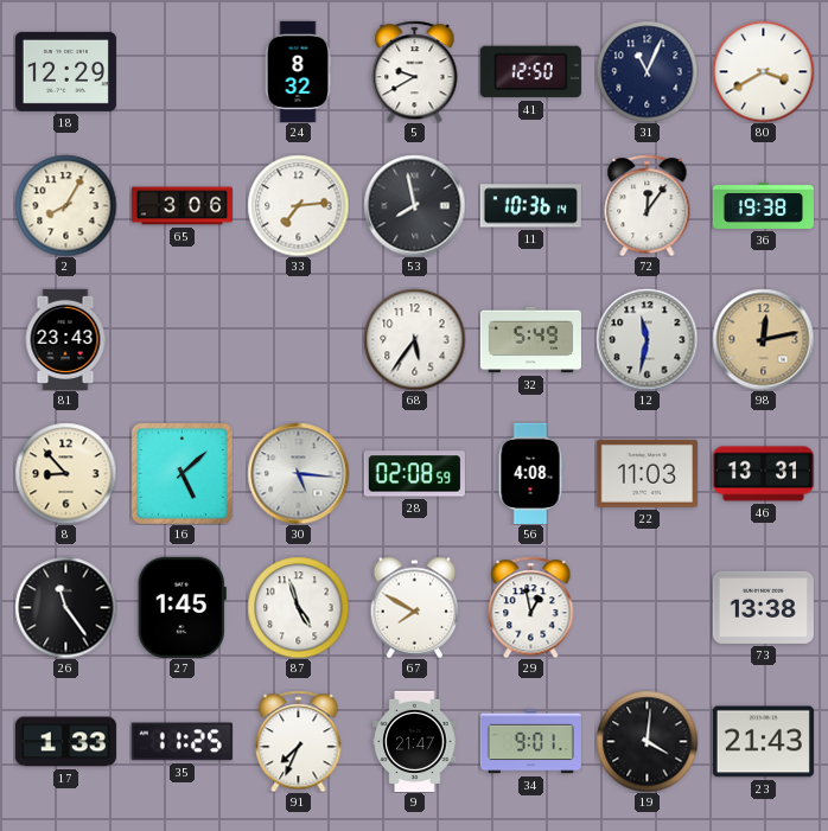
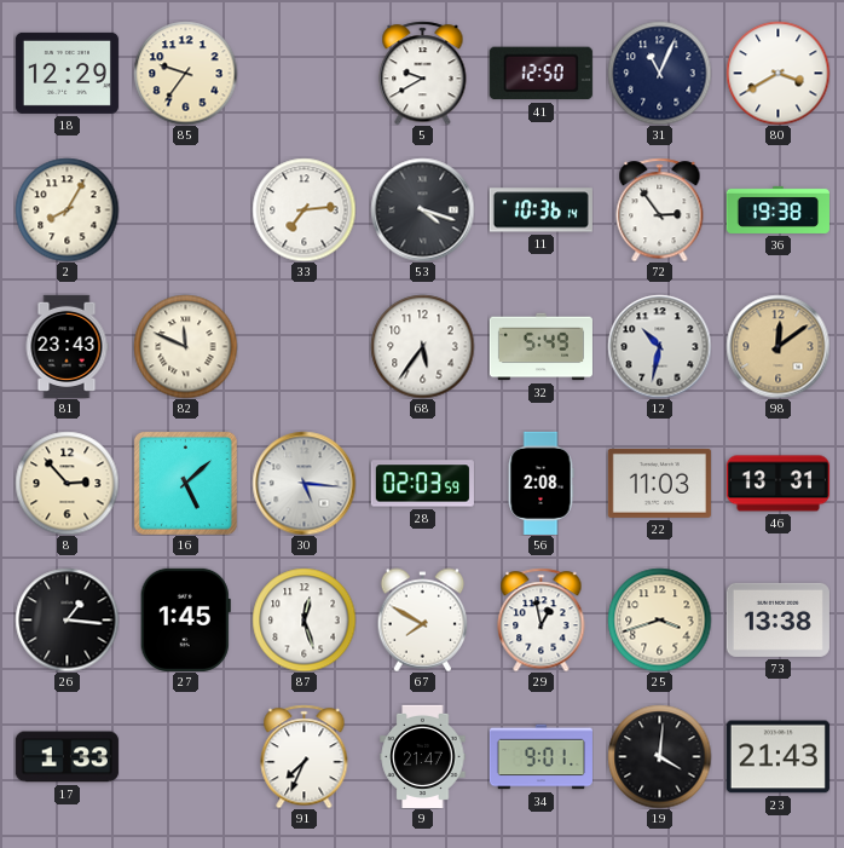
85: none -> 9:36 (185, 73)
24: 8:32 -> none (298, 71)
65: 3:06 -> none (181, 206)
53: 7:58 -> 4:18 (422, 209)
72: 12:06 -> 2:54 (660, 209)
82: none -> 11:49 (185, 346)
12: 11:32 -> 10:32 (659, 346)
98: 12:13 -> 12:09 (777, 346)
8: 8:53 -> 2:53 (67, 483)
28: 02:08 -> 02:03 (422, 484)
56: 4:08 -> 2:08 (540, 483)
26: 11:24 -> 1:16 (67, 619)
87: 4:57 -> 12:27 (304, 619)
25: none -> 3:42 (659, 619)
35: 11:25 -> none (181, 742)
